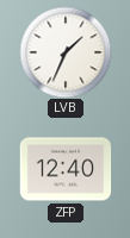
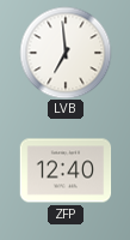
LVB: 1:34 -> 6:59 (66, 53)
